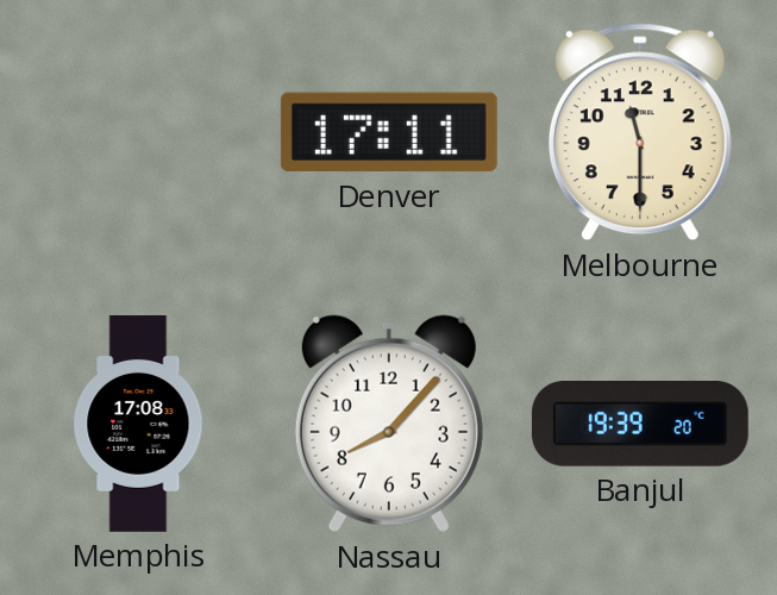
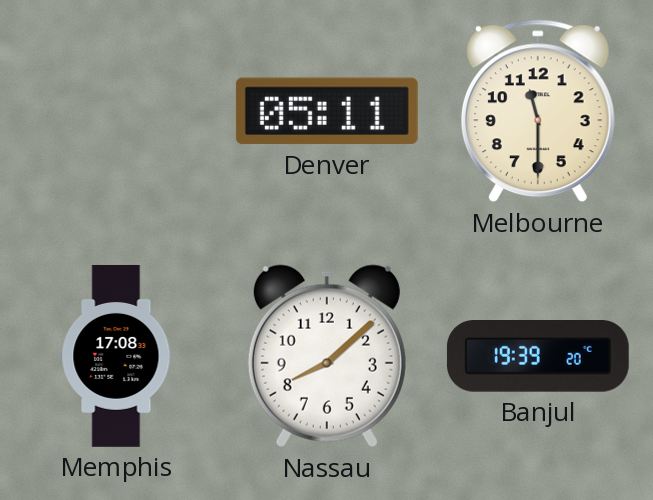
Denver: 17:11 -> 05:11 (327, 111)
Nassau: 8:07 -> 8:08 (327, 356)
